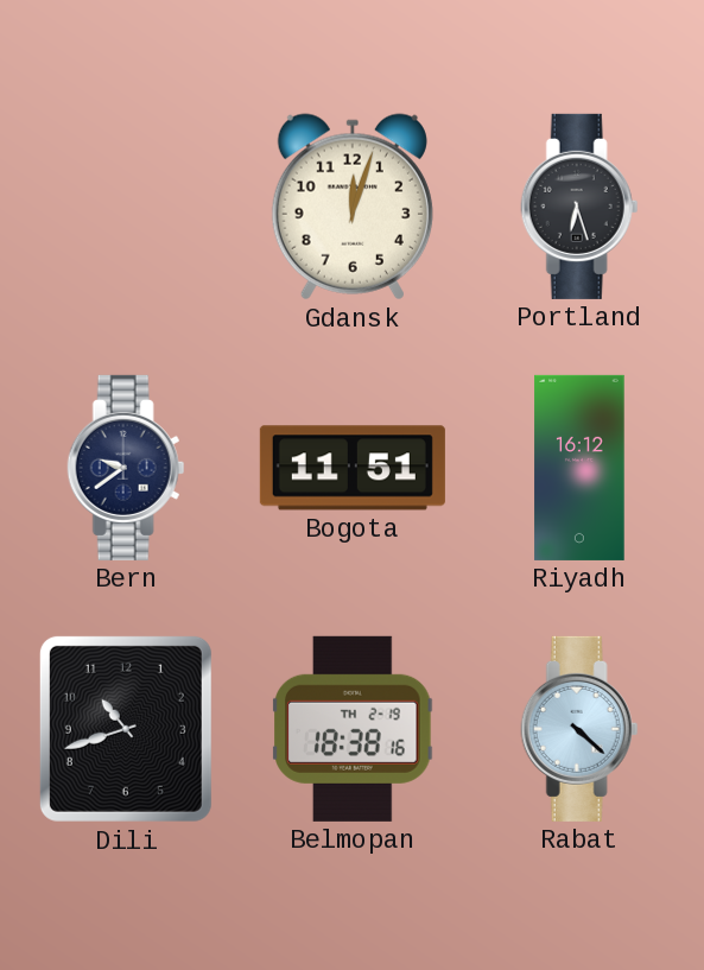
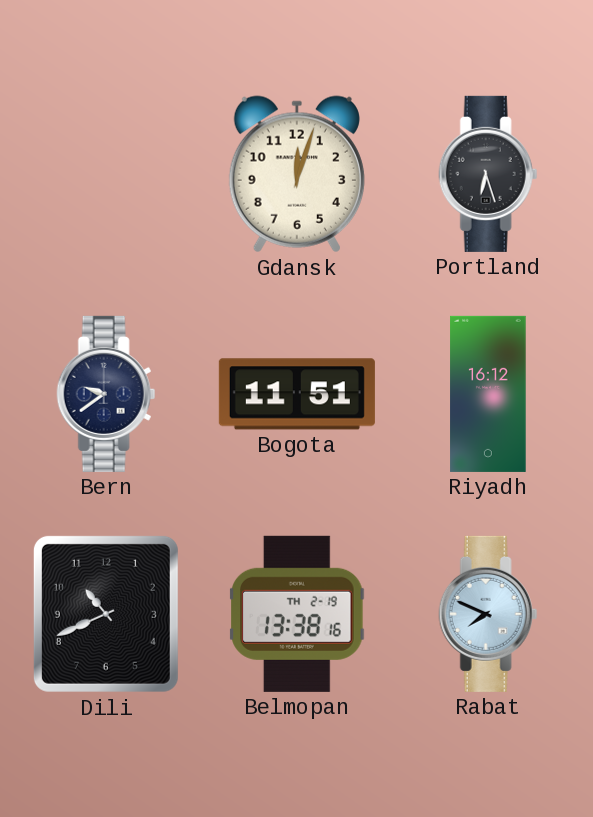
Dili: 10:42 -> 10:41 (106, 614)
Belmopan: 18:38 -> 13:38 (297, 614)
Rabat: 4:22 -> 7:49 (488, 614)
